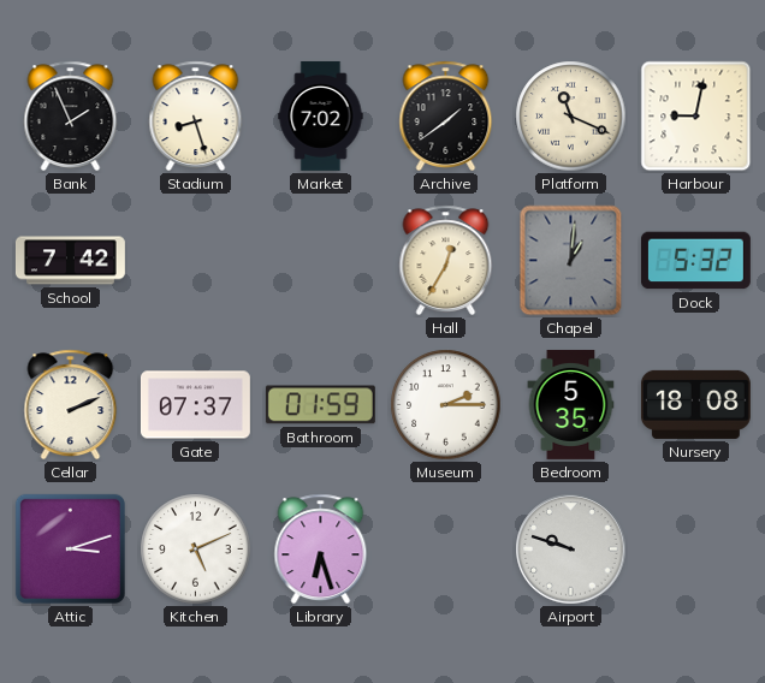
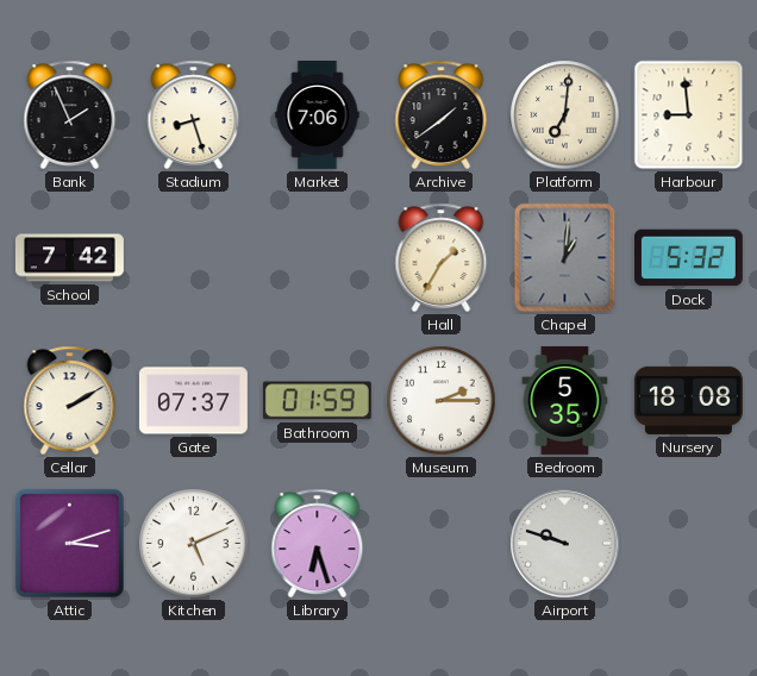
Market: 7:02 -> 7:06 (318, 114)
Platform: 11:19 -> 7:01 (565, 115)
Harbour: 9:02 -> 8:59 (689, 115)
Hall: 12:35 -> 1:35 (442, 258)
Cellar: 2:11 -> 2:10 (70, 401)
